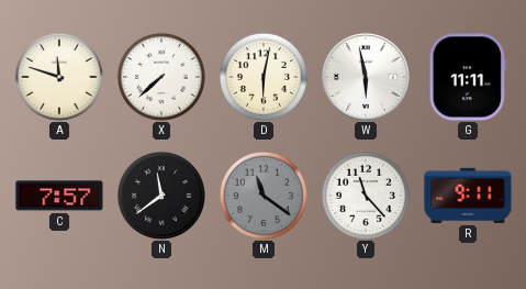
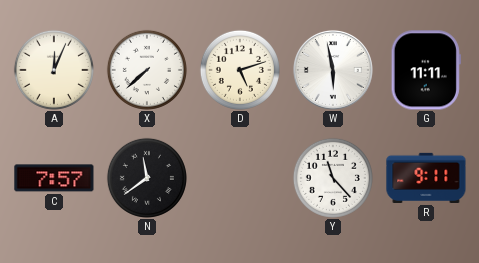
A: 11:48 -> 12:04 (54, 70)
D: 6:02 -> 5:12 (240, 70)
M: 11:21 -> none (264, 196)
